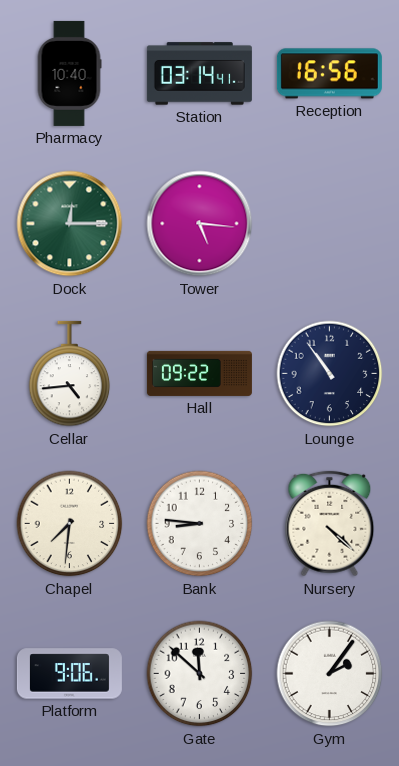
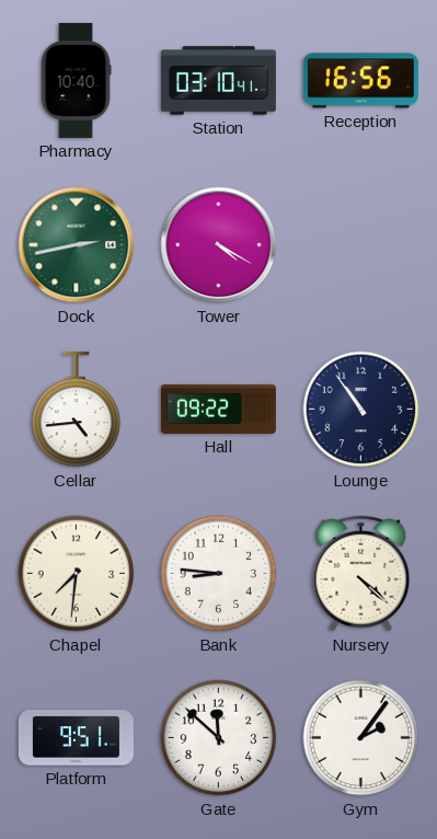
Station: 03:14 -> 03:10 (218, 81)
Dock: 12:15 -> 2:43 (77, 245)
Tower: 5:16 -> 4:20 (219, 245)
Platform: 9:06 -> 9:51 (76, 738)
